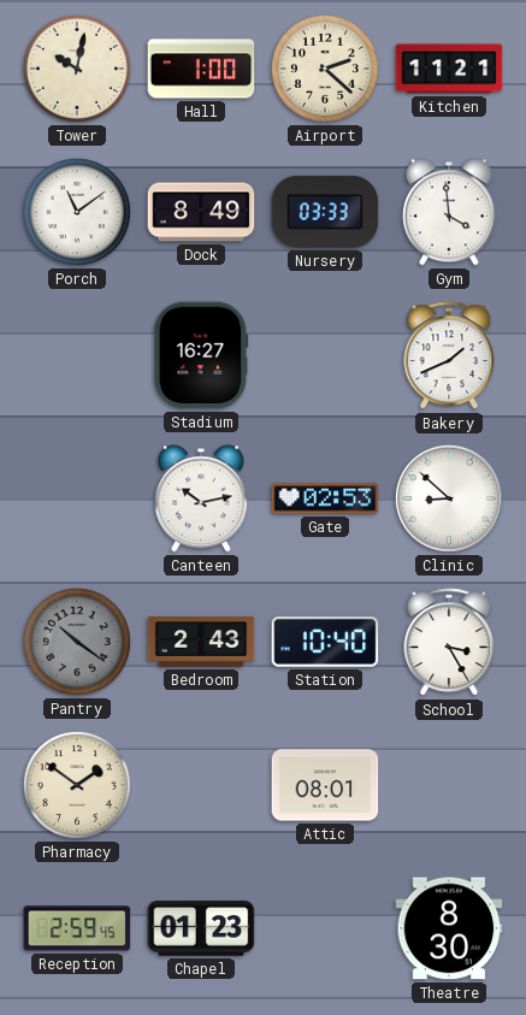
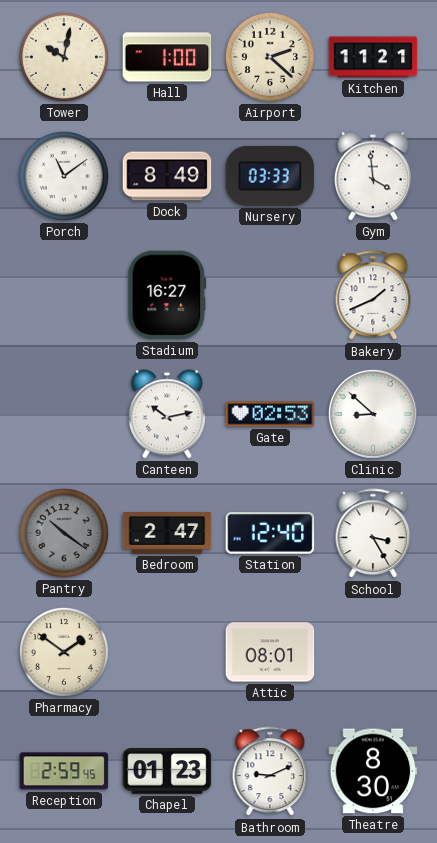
Bedroom: 2:43 -> 2:47 (167, 533)
Station: 10:40 -> 12:40 (270, 533)
Bathroom: none -> 9:11 (270, 772)
